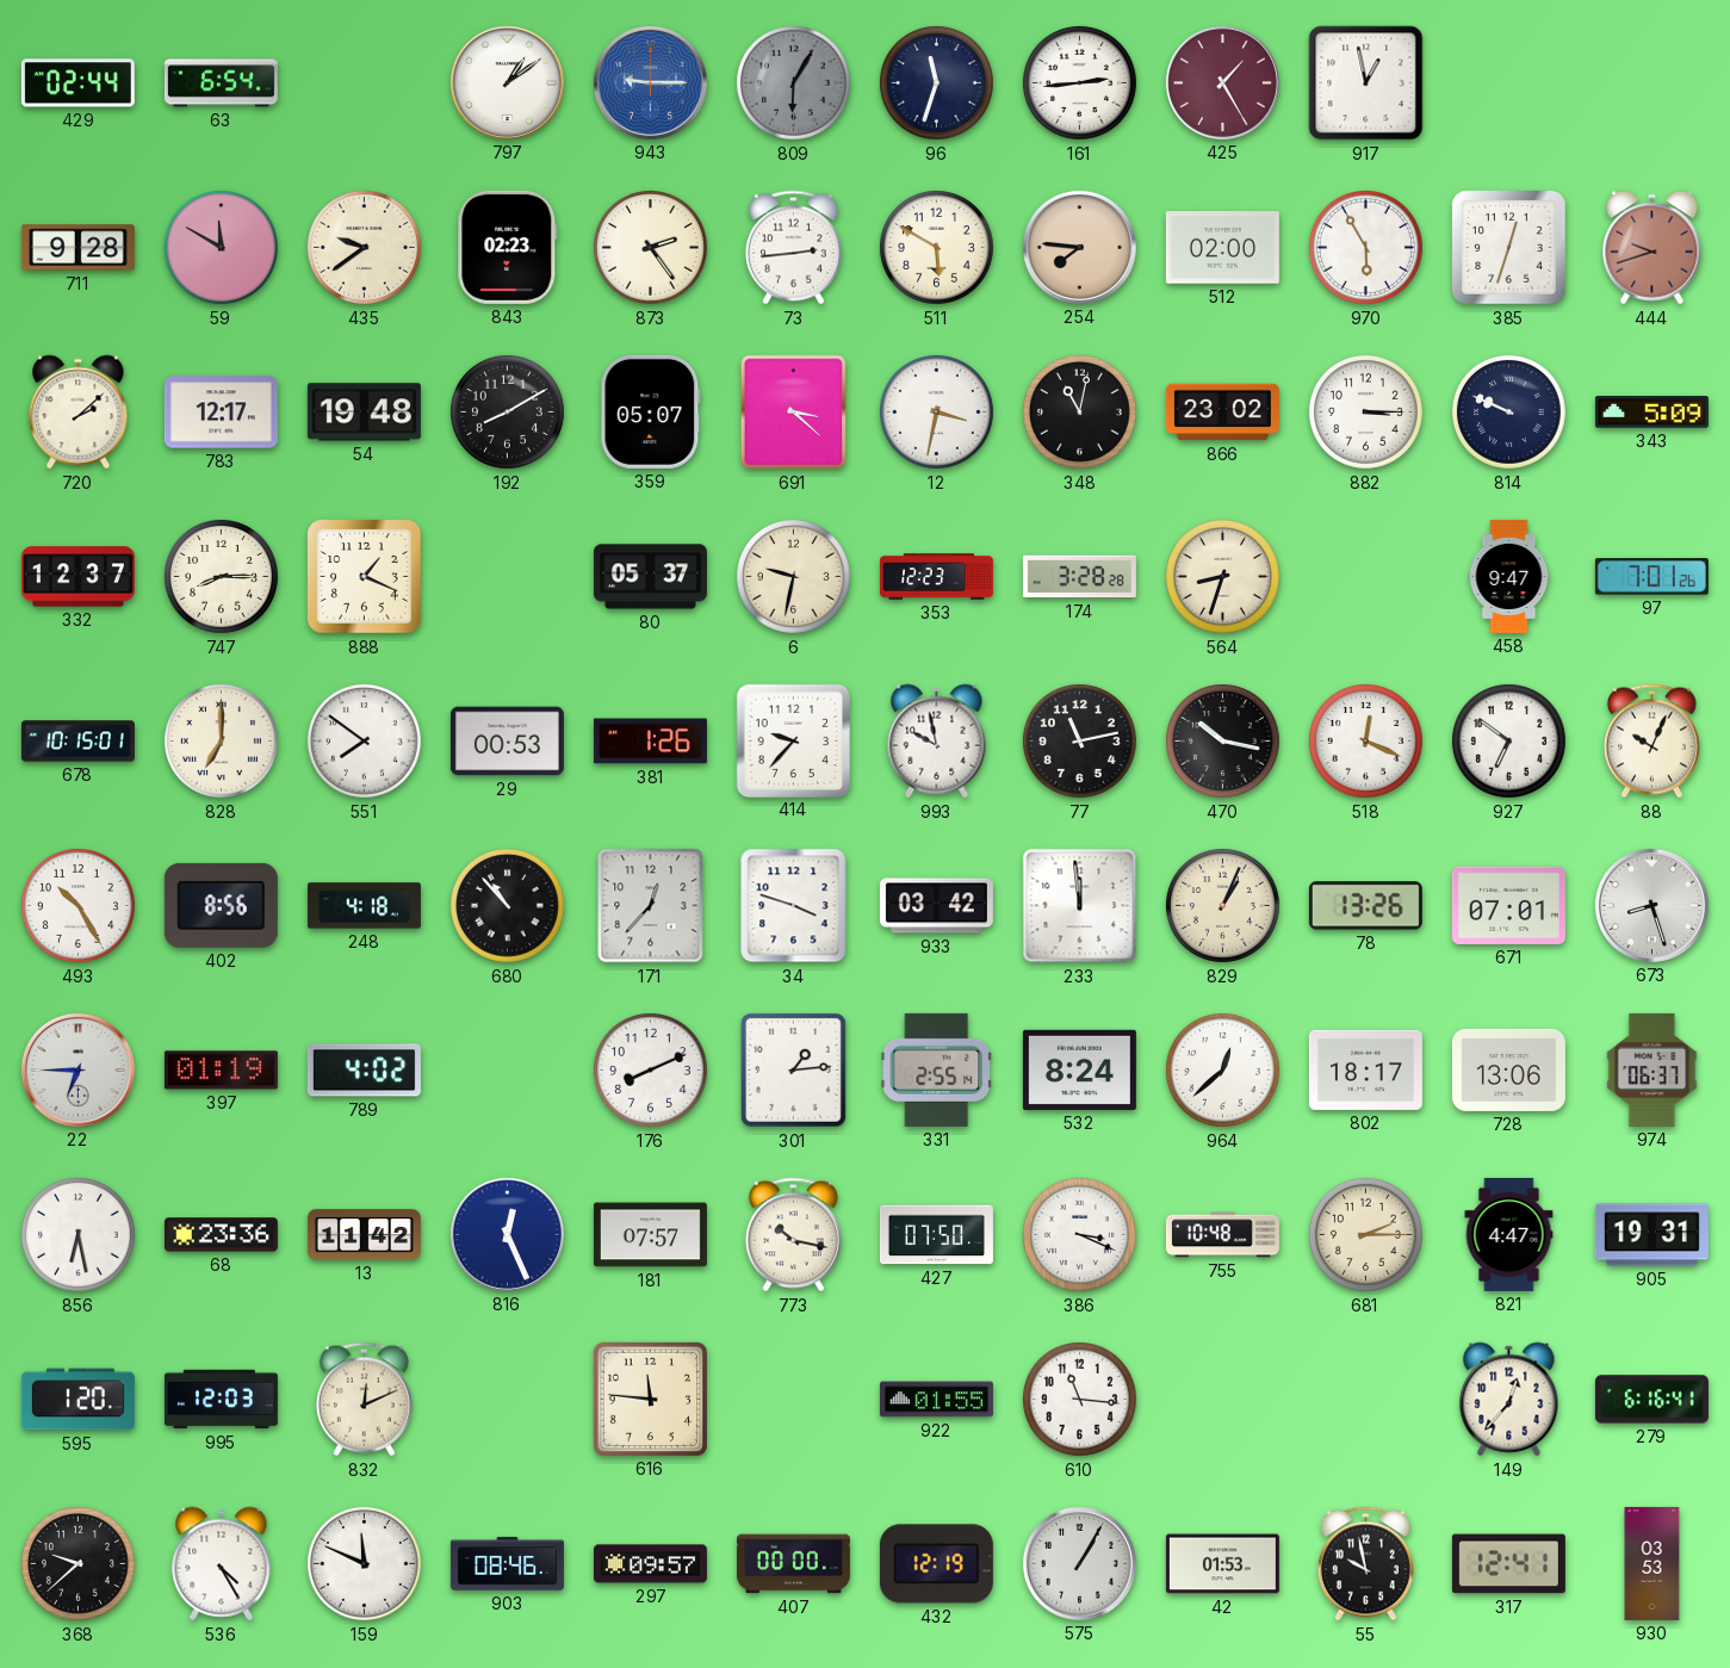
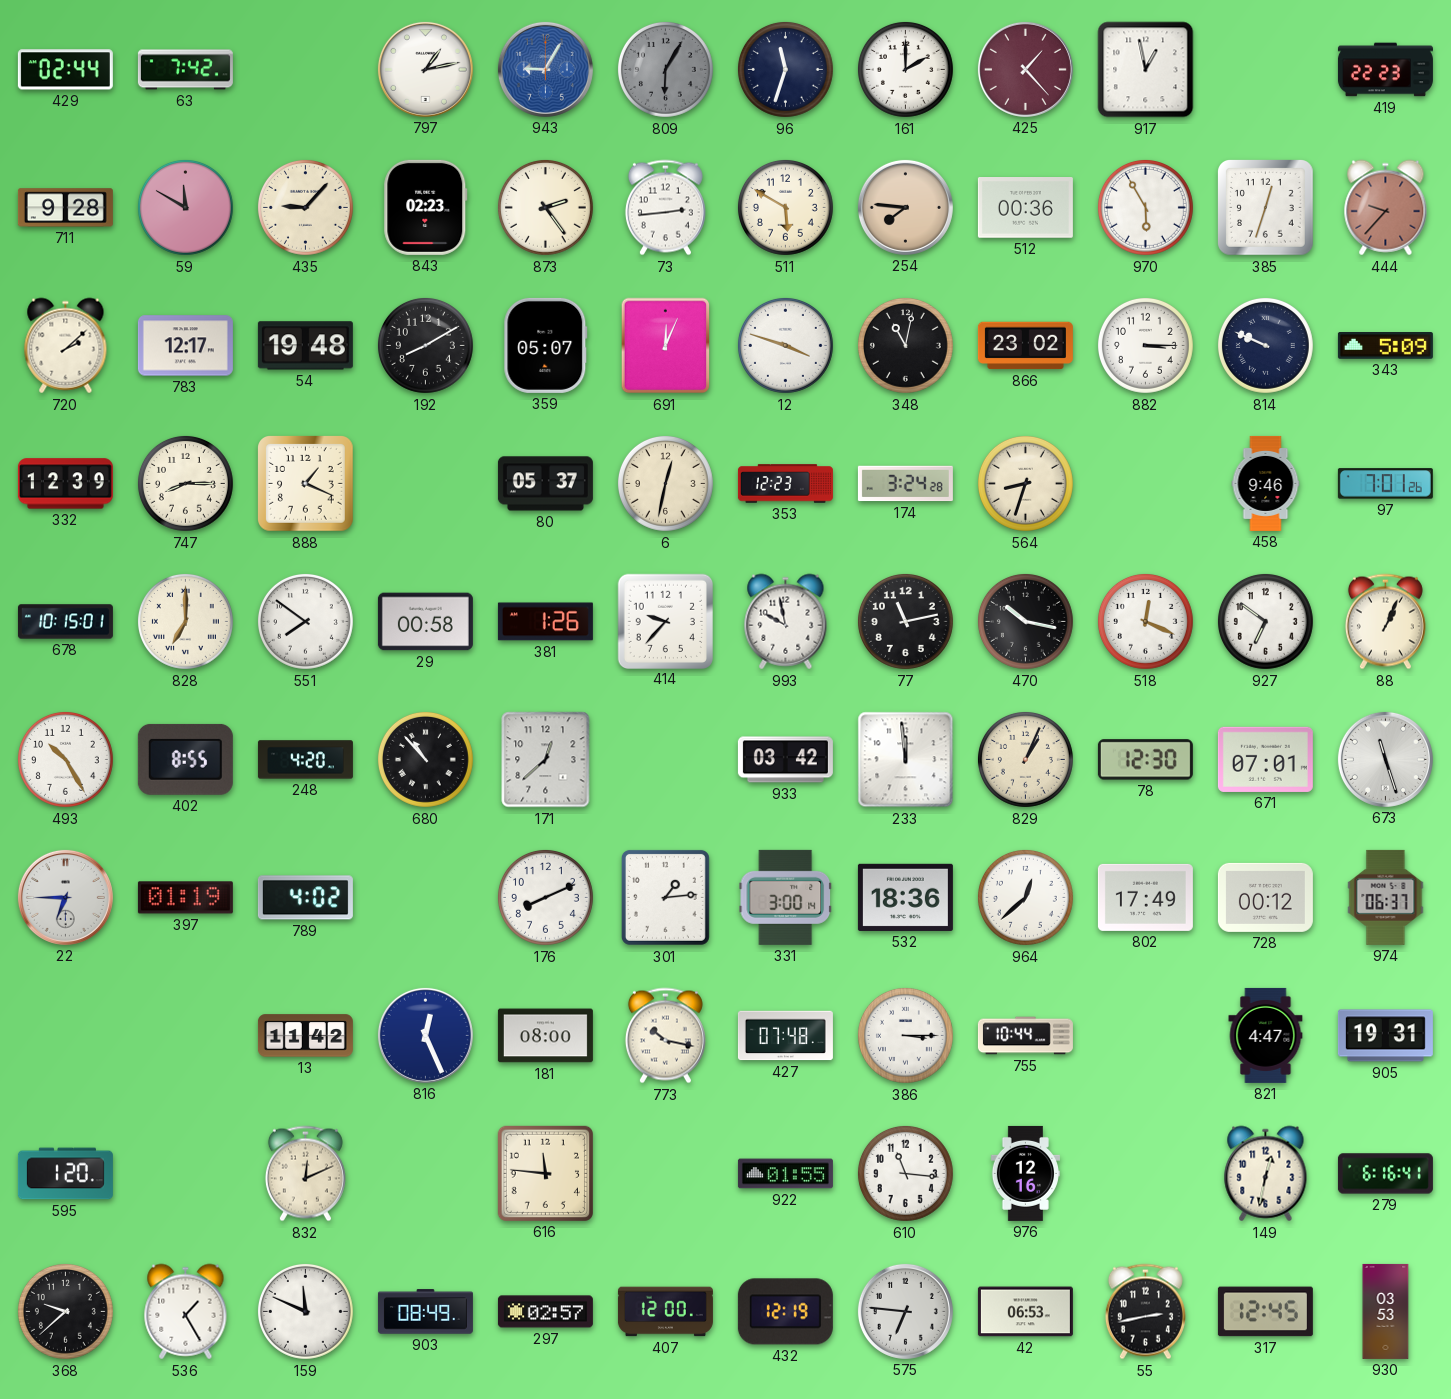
63: 6:54 -> 7:42 (185, 70)
797: 1:09 -> 1:13 (425, 69)
943: 9:15 -> 9:05 (545, 69)
161: 2:44 -> 2:00 (905, 69)
425: 1:25 -> 1:23 (1025, 69)
419: none -> 22:23 (1385, 70)
435: 9:39 -> 9:07 (305, 207)
512: 02:00 -> 00:36 (1025, 208)
444: 9:42 -> 9:37 (1386, 208)
691: 3:22 -> 12:04 (666, 346)
12: 3:32 -> 3:48 (785, 345)
332: 12:37 -> 12:39 (65, 484)
6: 9:32 -> 12:32 (665, 483)
174: 3:28 -> 3:24 (905, 484)
458: 9:47 -> 9:46 (1266, 483)
29: 00:53 -> 00:58 (425, 622)
88: 10:04 -> 1:04 (1385, 622)
402: 8:56 -> 8:55 (185, 759)
248: 4:18 -> 4:20 (305, 760)
171: 12:37 -> 12:38 (546, 760)
34: 3:48 -> none (794, 906)
78: 13:26 -> 12:30 (1145, 760)
673: 8:27 -> 11:27 (1385, 759)
331: 2:55 -> 3:00 (786, 897)
532: 8:24 -> 18:36 (905, 897)
802: 18:17 -> 17:49 (1145, 897)
728: 13:06 -> 00:12 (1265, 897)
856: 6:28 -> none (77, 1234)
68: 23:36 -> none (221, 1235)
181: 07:57 -> 08:00 (545, 1036)
427: 07:50 -> 07:48 (785, 1036)
386: 3:19 -> 3:15 (905, 1035)
755: 10:48 -> 10:44 (1025, 1036)
681: 2:15 -> none (1365, 1234)
995: 12:03 -> none (221, 1400)
976: none -> 12:16 (1025, 1173)
149: 12:37 -> 12:32 (1266, 1174)
536: 4:25 -> 1:25 (186, 1312)
903: 08:46 -> 08:49 (425, 1312)
297: 09:57 -> 02:57 (545, 1312)
407: 00:00 -> 12:00 (665, 1312)
575: 1:05 -> 6:46 (905, 1311)
42: 01:53 -> 06:53 (1025, 1312)
55: 9:58 -> 2:43 (1145, 1312)
317: 12:41 -> 12:45 (1265, 1312)
